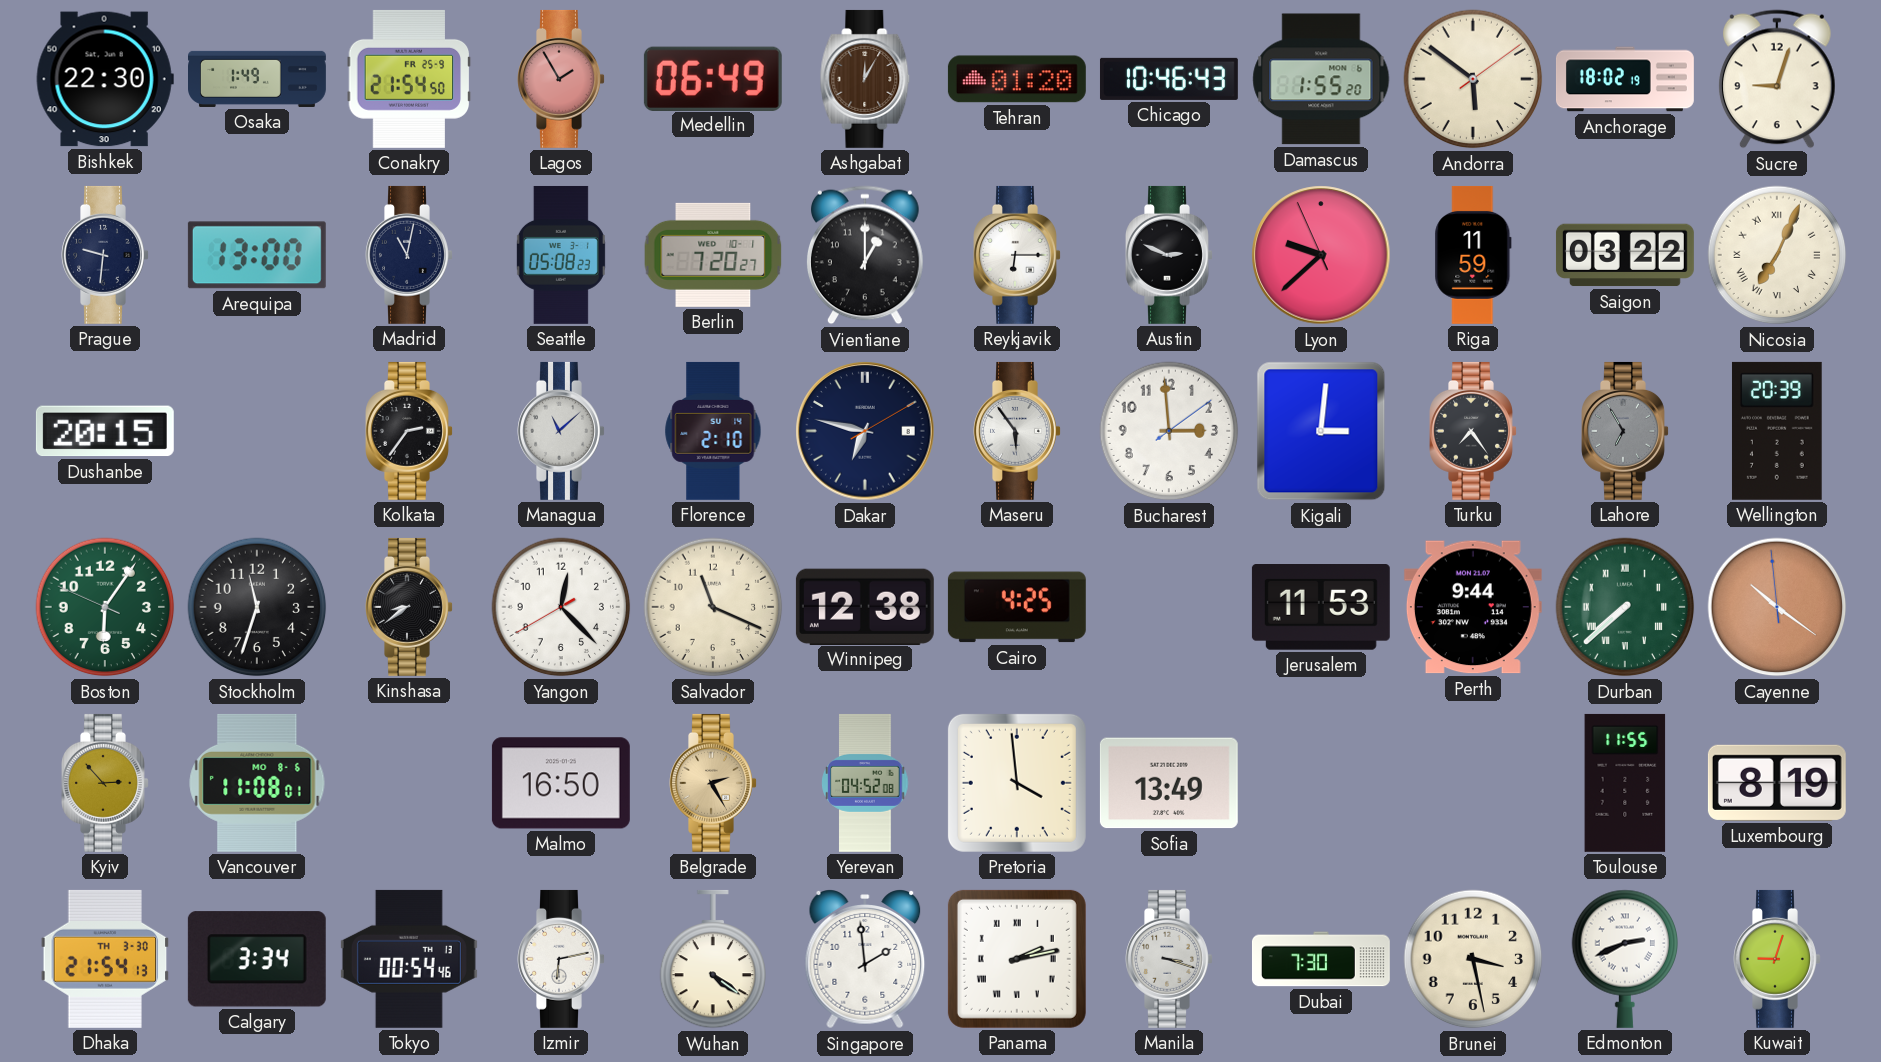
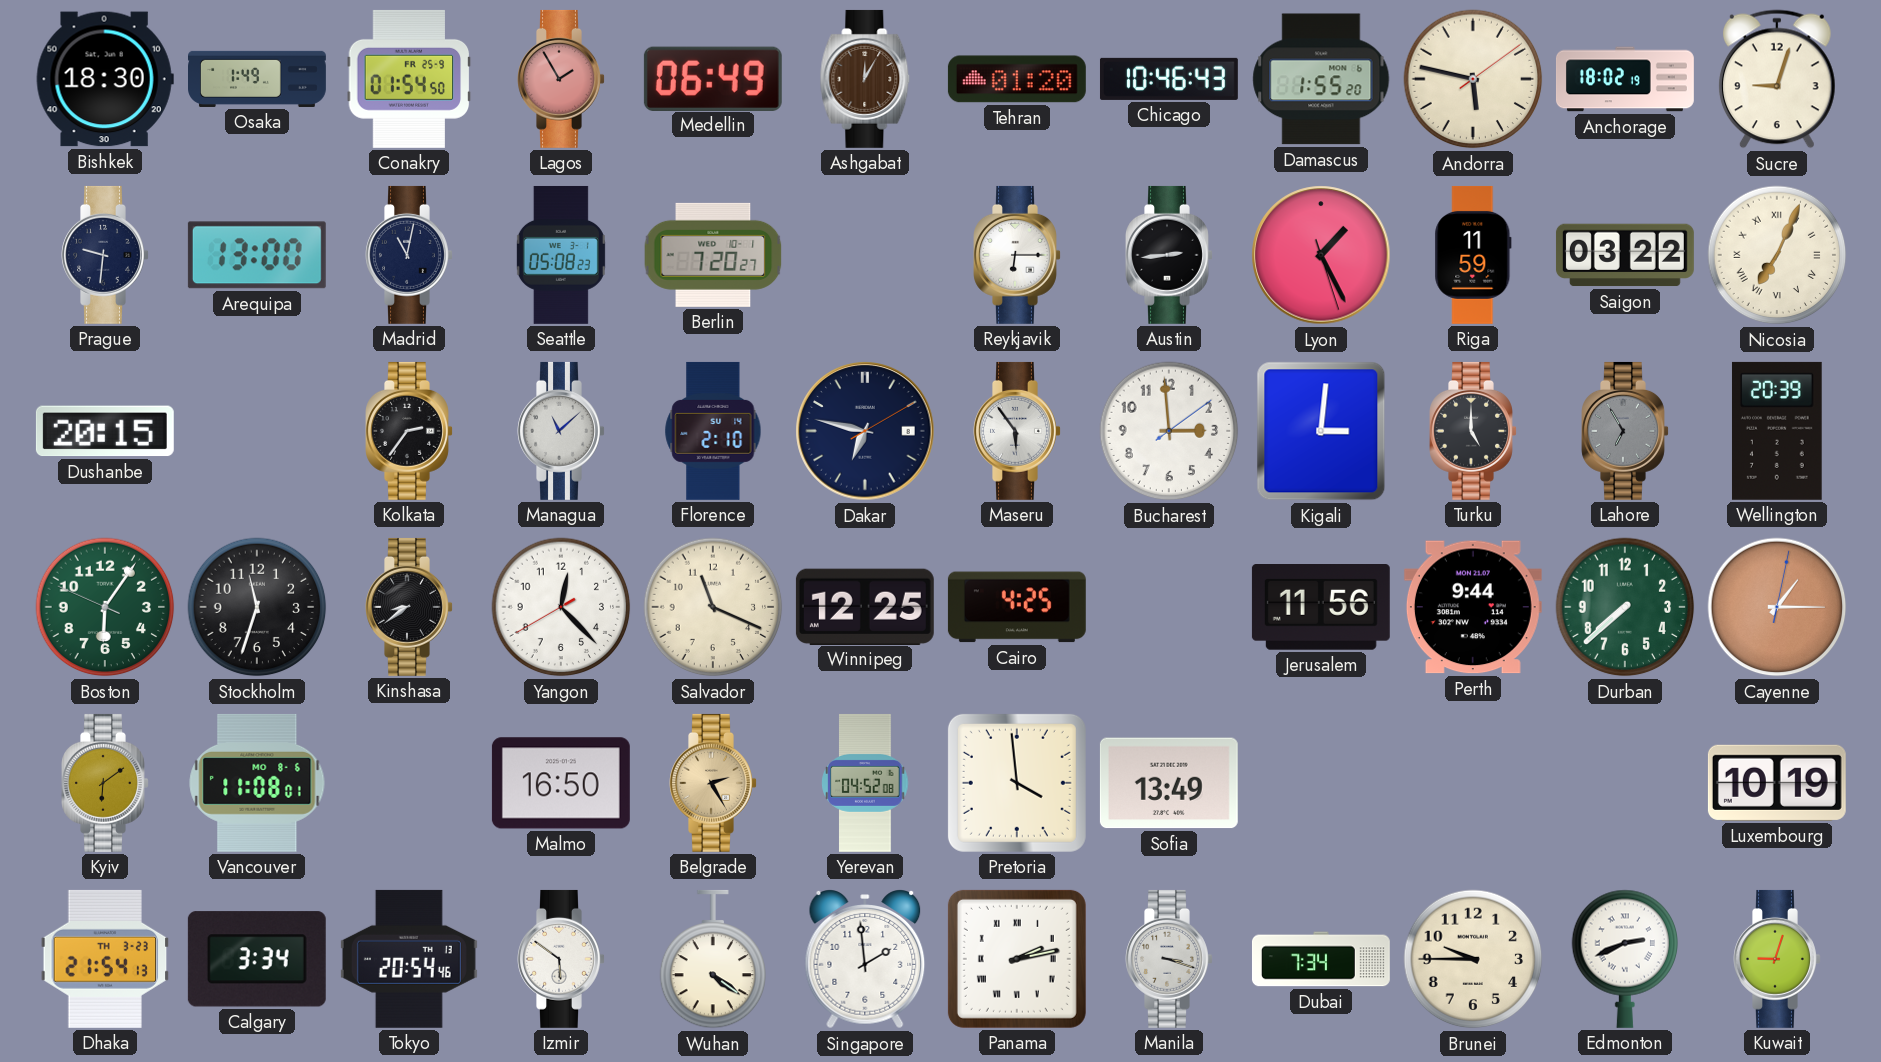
Bishkek: 22:30 -> 18:30 (105, 79)
Conakry: 21:54 -> 01:54 (409, 79)
Andorra: 5:51 -> 5:47 (1473, 79)
Vientiane: 1:00 -> none (865, 255)
Austin: 2:49 -> 2:44 (1169, 255)
Lyon: 9:37 -> 1:25 (1321, 255)
Turku: 7:24 -> 5:00 (1473, 431)
Winnipeg: 12:38 -> 12:25 (865, 606)
Jerusalem: 11:53 -> 11:56 (1321, 608)
Durban numerals: Roman -> Arabic (1625, 607)
Cayenne: 10:20 -> 1:15 (1777, 607)
Kyiv: 2:53 -> 6:09 (105, 783)
Toulouse: 11:55 -> none (1625, 783)
Luxembourg: 8:19 -> 10:19 (1777, 783)
Dhaka date: TH 3-30 -> TH 3-23 (105, 959)
Tokyo: 00:54 -> 20:54 (409, 959)
Izmir: 6:13 -> 5:51 (561, 959)
Dubai: 7:30 -> 7:34 (1321, 959)
Brunei: 3:28 -> 9:45 (1473, 959)
